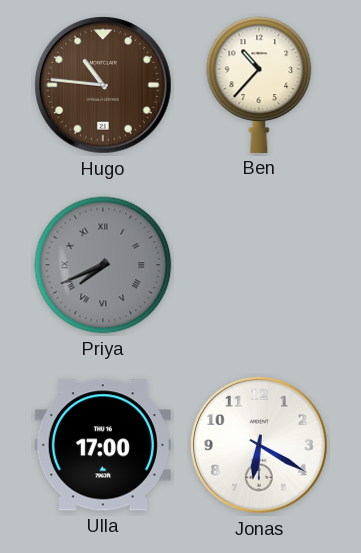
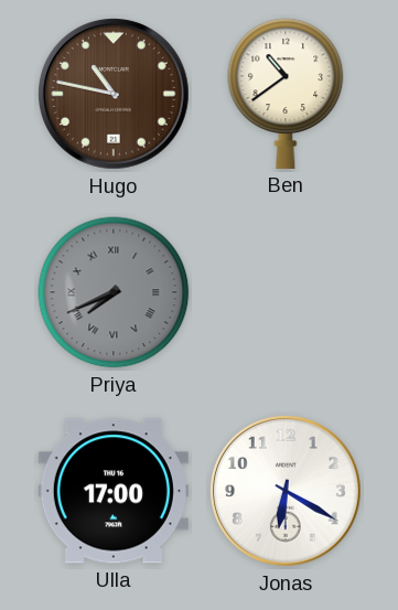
Hugo: 10:46 -> 10:47 (115, 95)
Ben: 10:37 -> 10:39 (286, 94)
